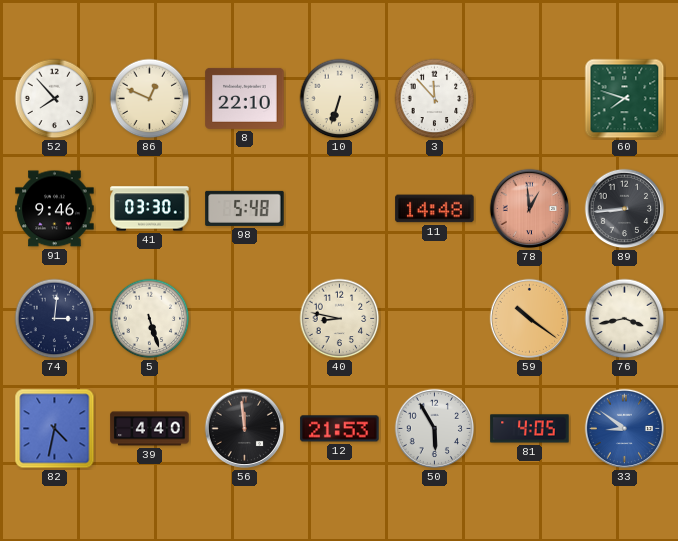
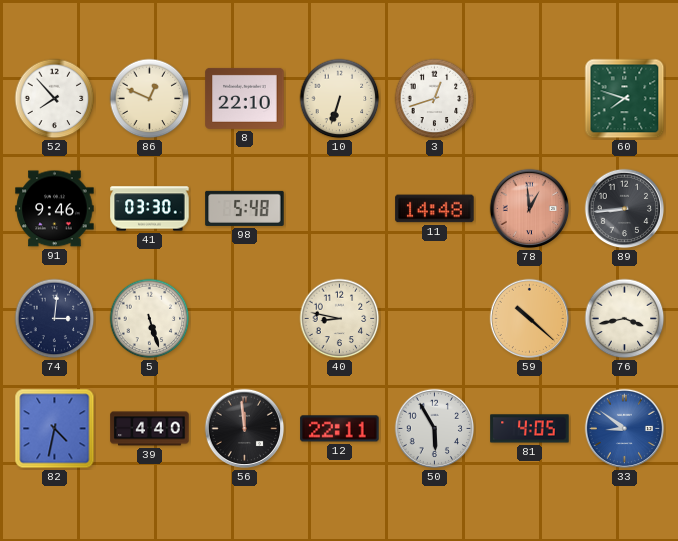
3: 11:53 -> 12:42 (435, 99)
59: 10:21 -> 10:22 (530, 319)
12: 21:53 -> 22:11 (340, 429)
